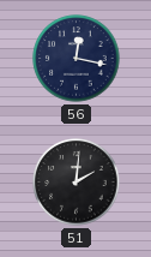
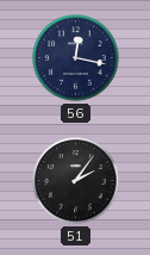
51: 2:01 -> 2:06 (76, 181)
